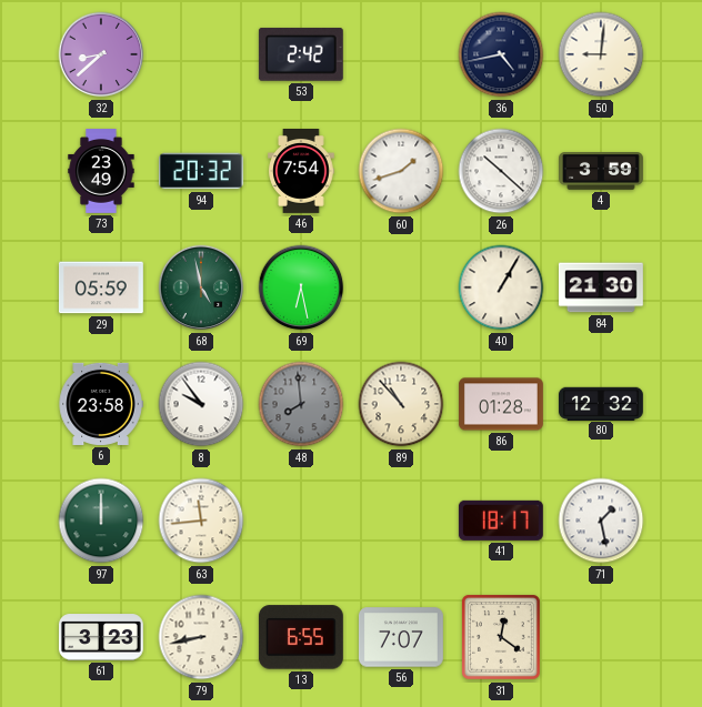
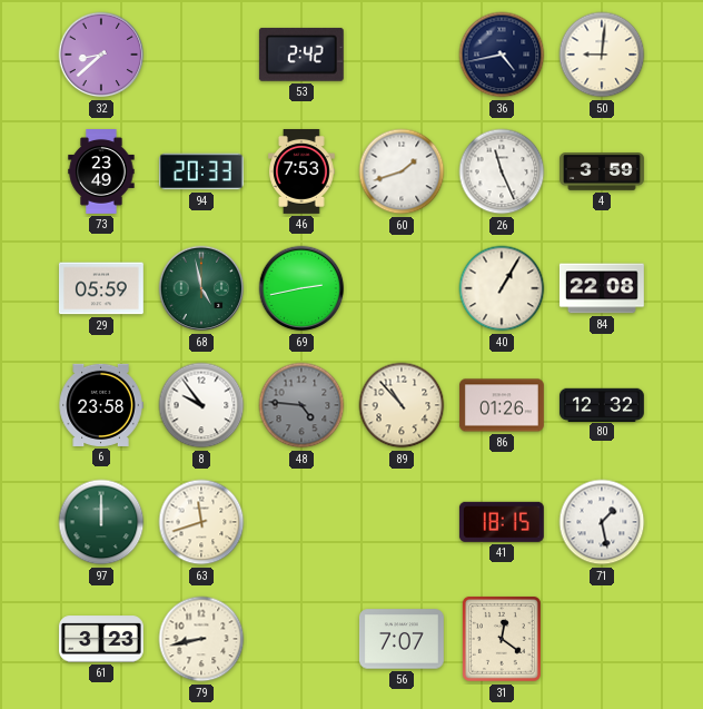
94: 20:32 -> 20:33 (201, 171)
46: 7:54 -> 7:53 (301, 173)
26: 10:22 -> 11:26 (502, 171)
69: 6:28 -> 2:43 (301, 288)
84: 21:30 -> 22:08 (602, 288)
48: 7:59 -> 4:46 (301, 405)
86: 01:28 -> 01:26 (503, 405)
63: 11:44 -> 11:42 (201, 522)
41: 18:17 -> 18:15 (502, 522)
13: 6:55 -> none (301, 637)
